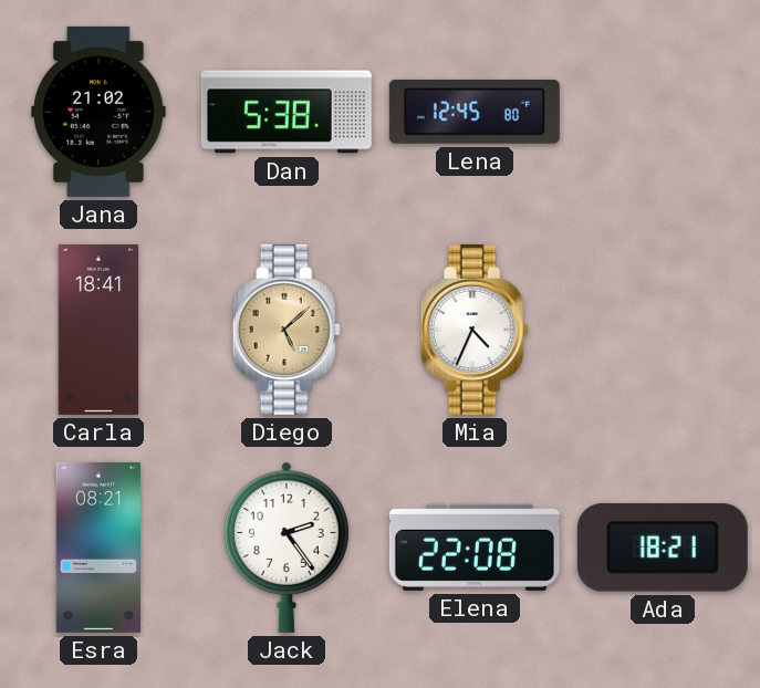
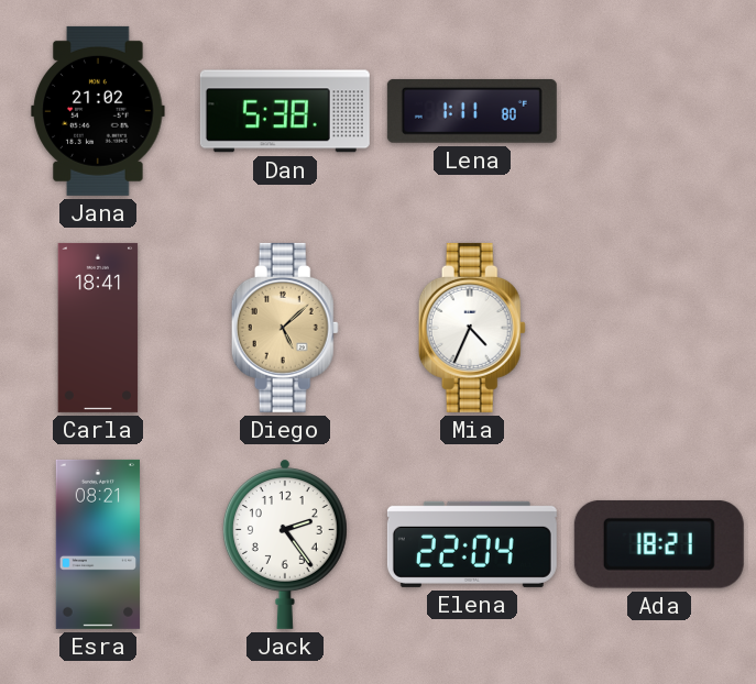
Lena: 12:45 -> 1:11 (472, 111)
Elena: 22:08 -> 22:04 (472, 544)
